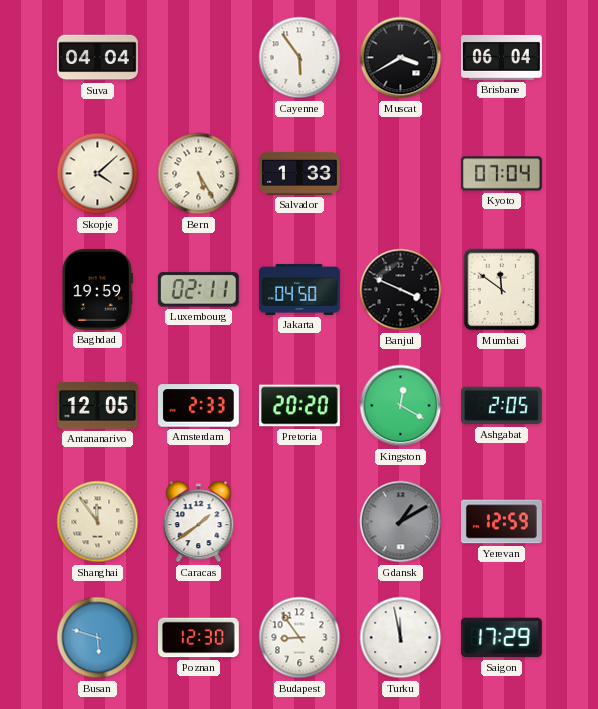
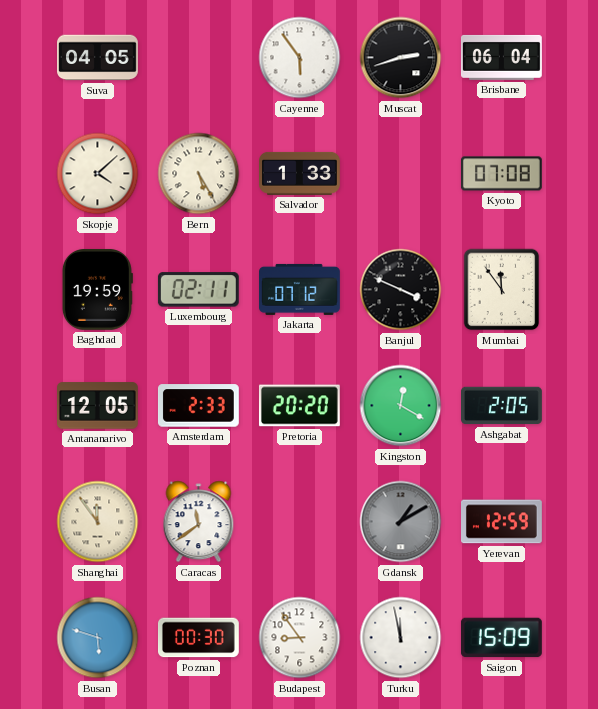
Suva: 04:04 -> 04:05 (98, 58)
Muscat: 3:40 -> 2:42 (401, 58)
Kyoto: 07:04 -> 07:08 (501, 174)
Jakarta: 04:50 -> 07:12 (300, 289)
Mumbai: 11:51 -> 11:54 (502, 290)
Caracas: 1:39 -> 11:39 (199, 522)
Poznan: 12:30 -> 00:30 (199, 638)
Saigon: 17:29 -> 15:09 (501, 638)
